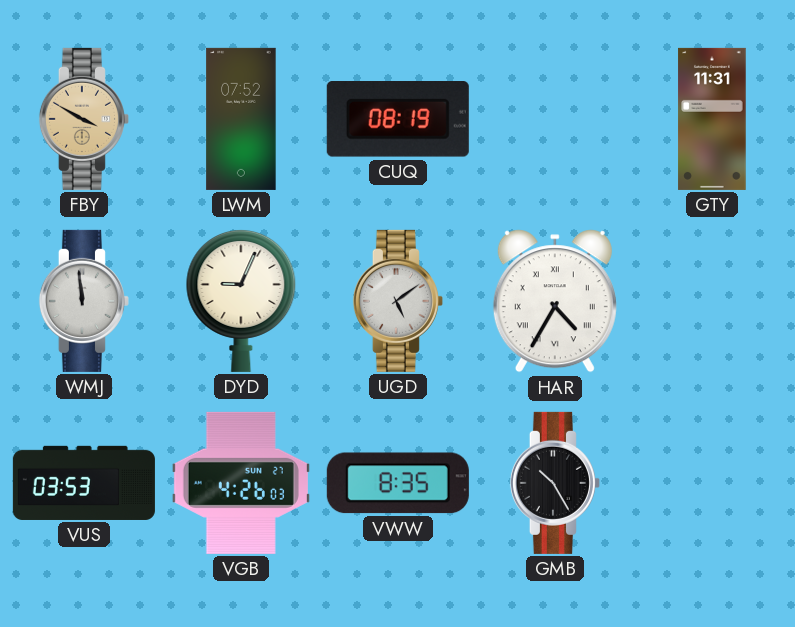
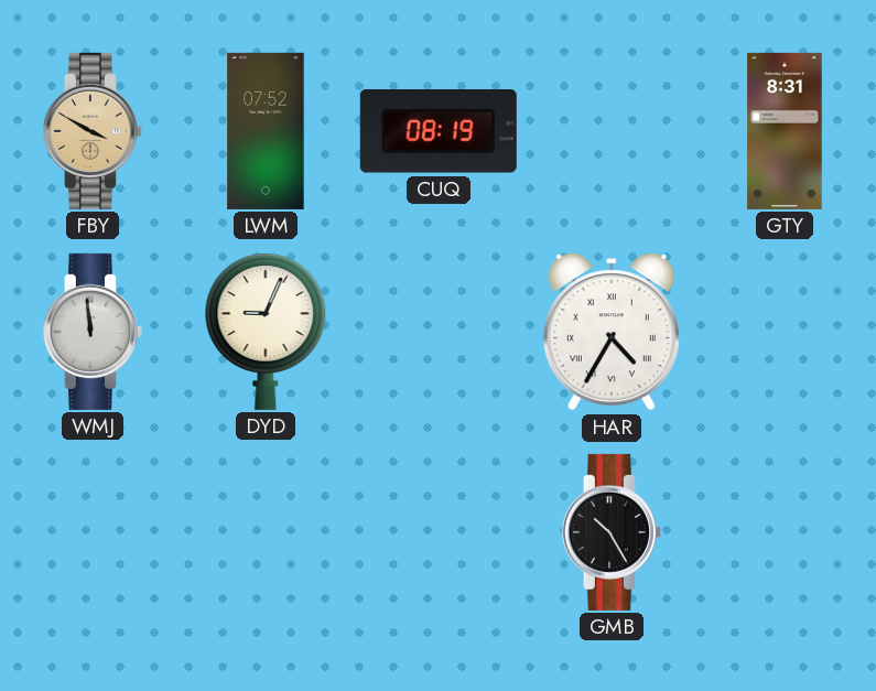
GTY: 11:31 -> 8:31 (785, 131)
UGD: 5:09 -> none (398, 301)
VUS: 03:53 -> none (84, 483)
VGB: 4:26 -> none (241, 483)
VWW: 8:35 -> none (398, 483)
